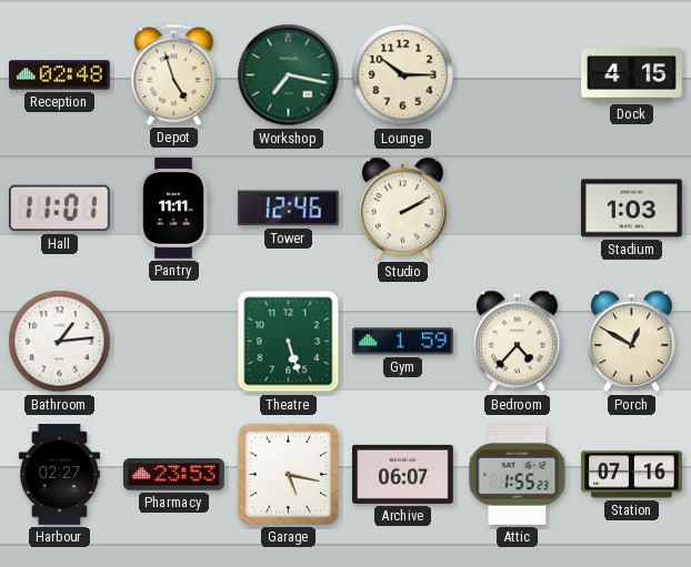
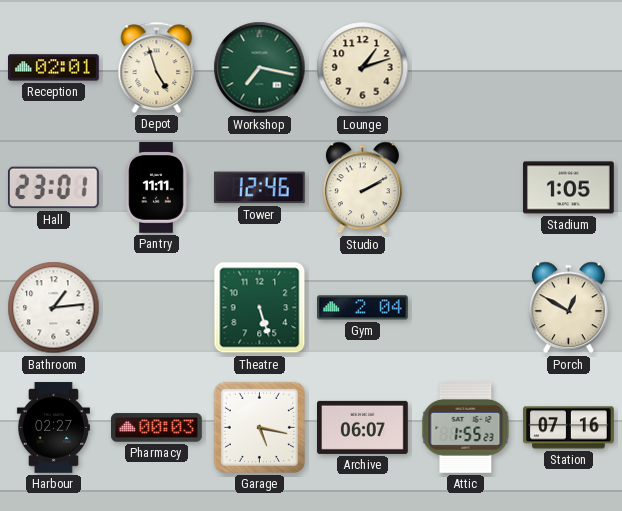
Reception: 02:48 -> 02:01 (54, 68)
Lounge: 10:15 -> 1:12 (363, 68)
Dock: 4:15 -> none (632, 75)
Hall: 11:01 -> 23:01 (54, 188)
Stadium: 1:03 -> 1:05 (569, 188)
Gym: 1:59 -> 2:04 (363, 308)
Bedroom: 4:37 -> none (517, 342)
Pharmacy: 23:53 -> 00:03 (157, 428)
